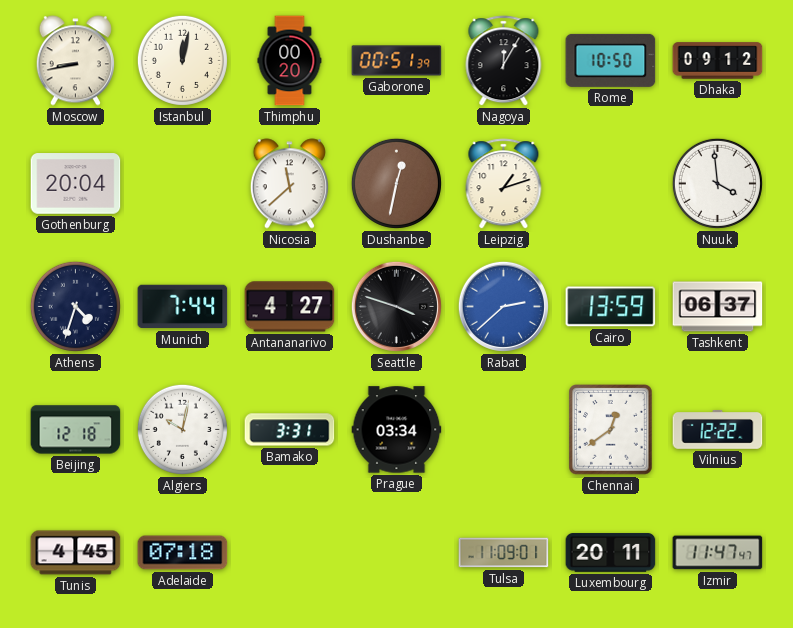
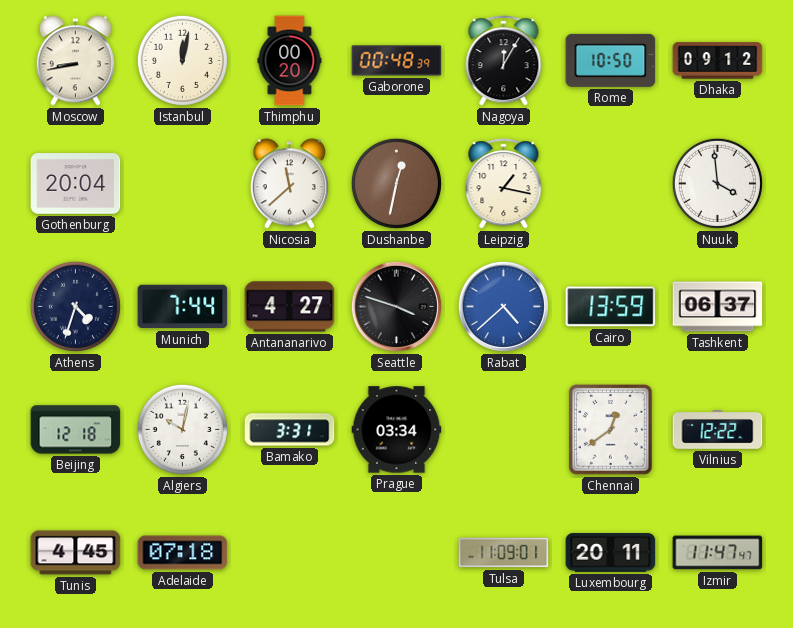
Gaborone: 00:51 -> 00:48 (397, 61)
Leipzig: 1:12 -> 1:17 (504, 184)
Rabat: 2:38 -> 4:38 (503, 306)
